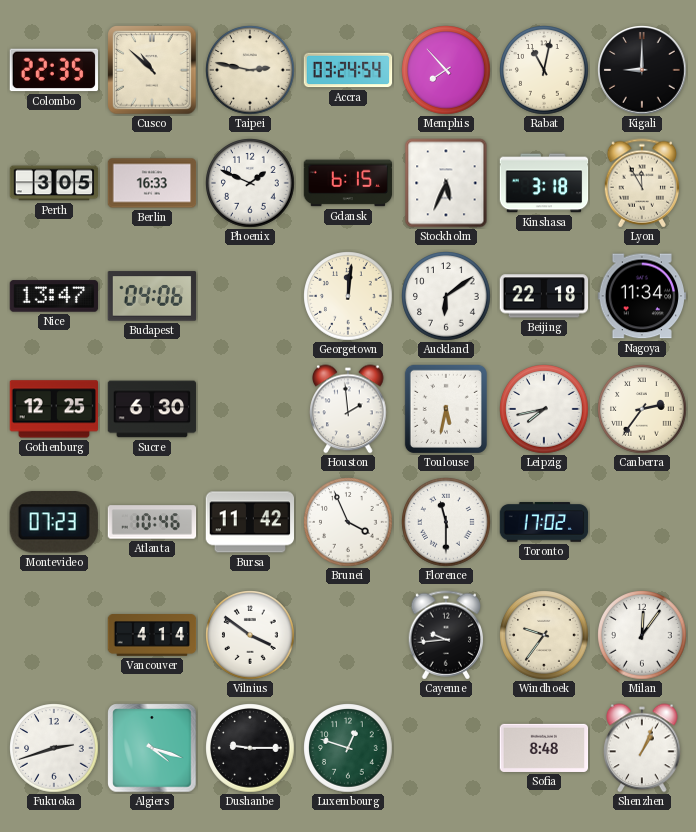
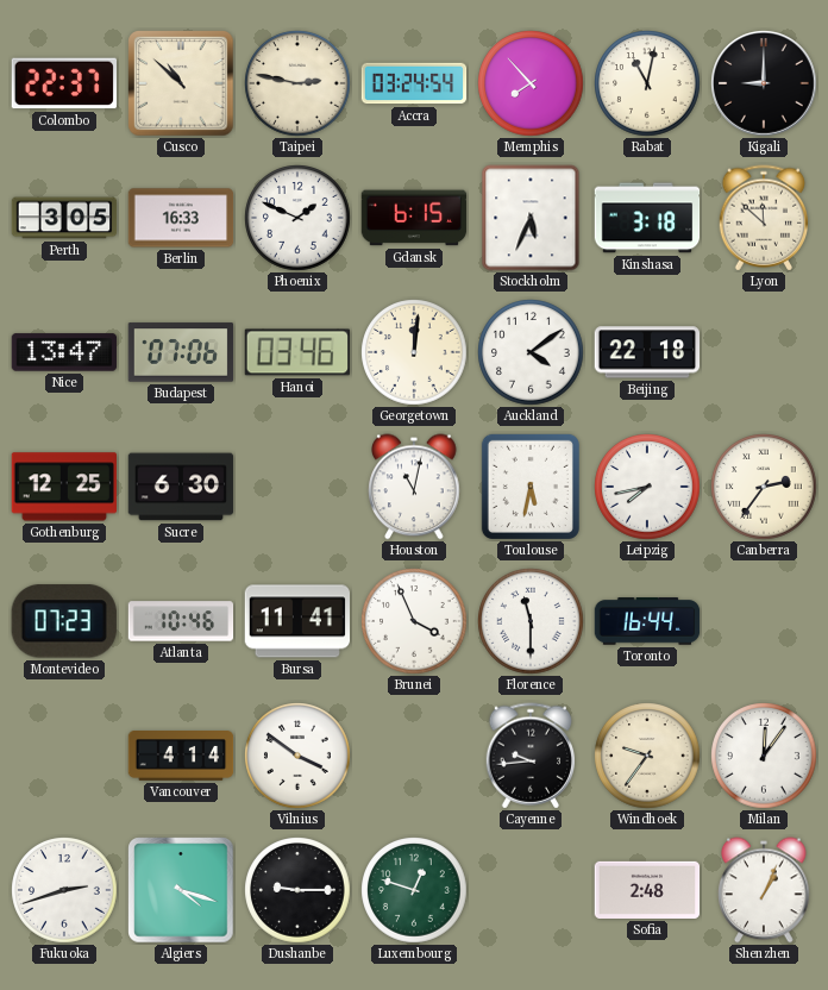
Colombo: 22:35 -> 22:37 (63, 83)
Lyon: 11:55 -> 11:52 (764, 218)
Budapest: 04:06 -> 07:06 (181, 352)
Hanoi: none -> 03:46 (297, 352)
Auckland: 6:09 -> 4:09 (531, 352)
Nagoya: 11:34 -> none (642, 296)
Houston: 1:59 -> 11:02 (414, 487)
Bursa: 11:42 -> 11:41 (296, 621)
Toronto: 17:02 -> 16:44 (647, 621)
Sofia: 8:48 -> 2:48 (647, 890)
